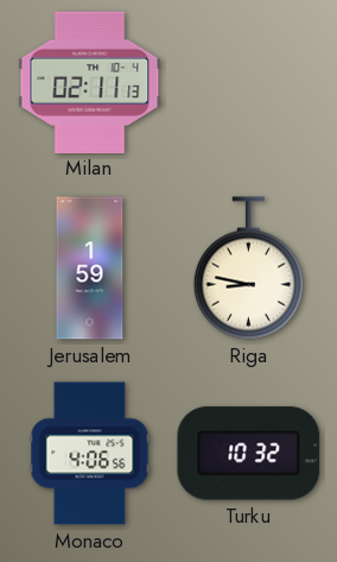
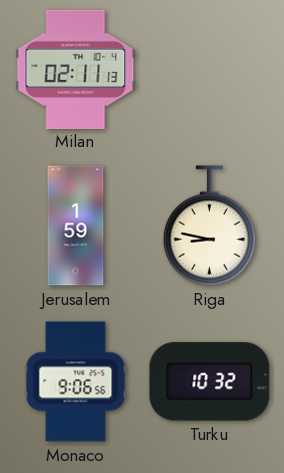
Monaco: 4:06 -> 9:06 (76, 382)
